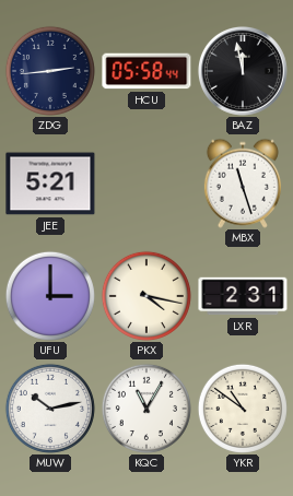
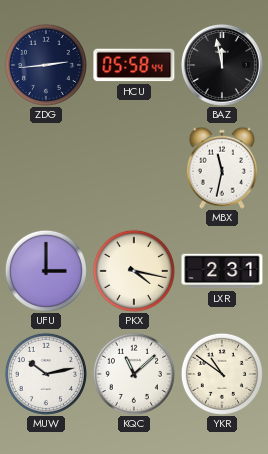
JEE: 5:21 -> none (50, 184)
MBX: 11:27 -> 11:32 (222, 168)
KQC: 11:05 -> 11:08 (134, 374)
